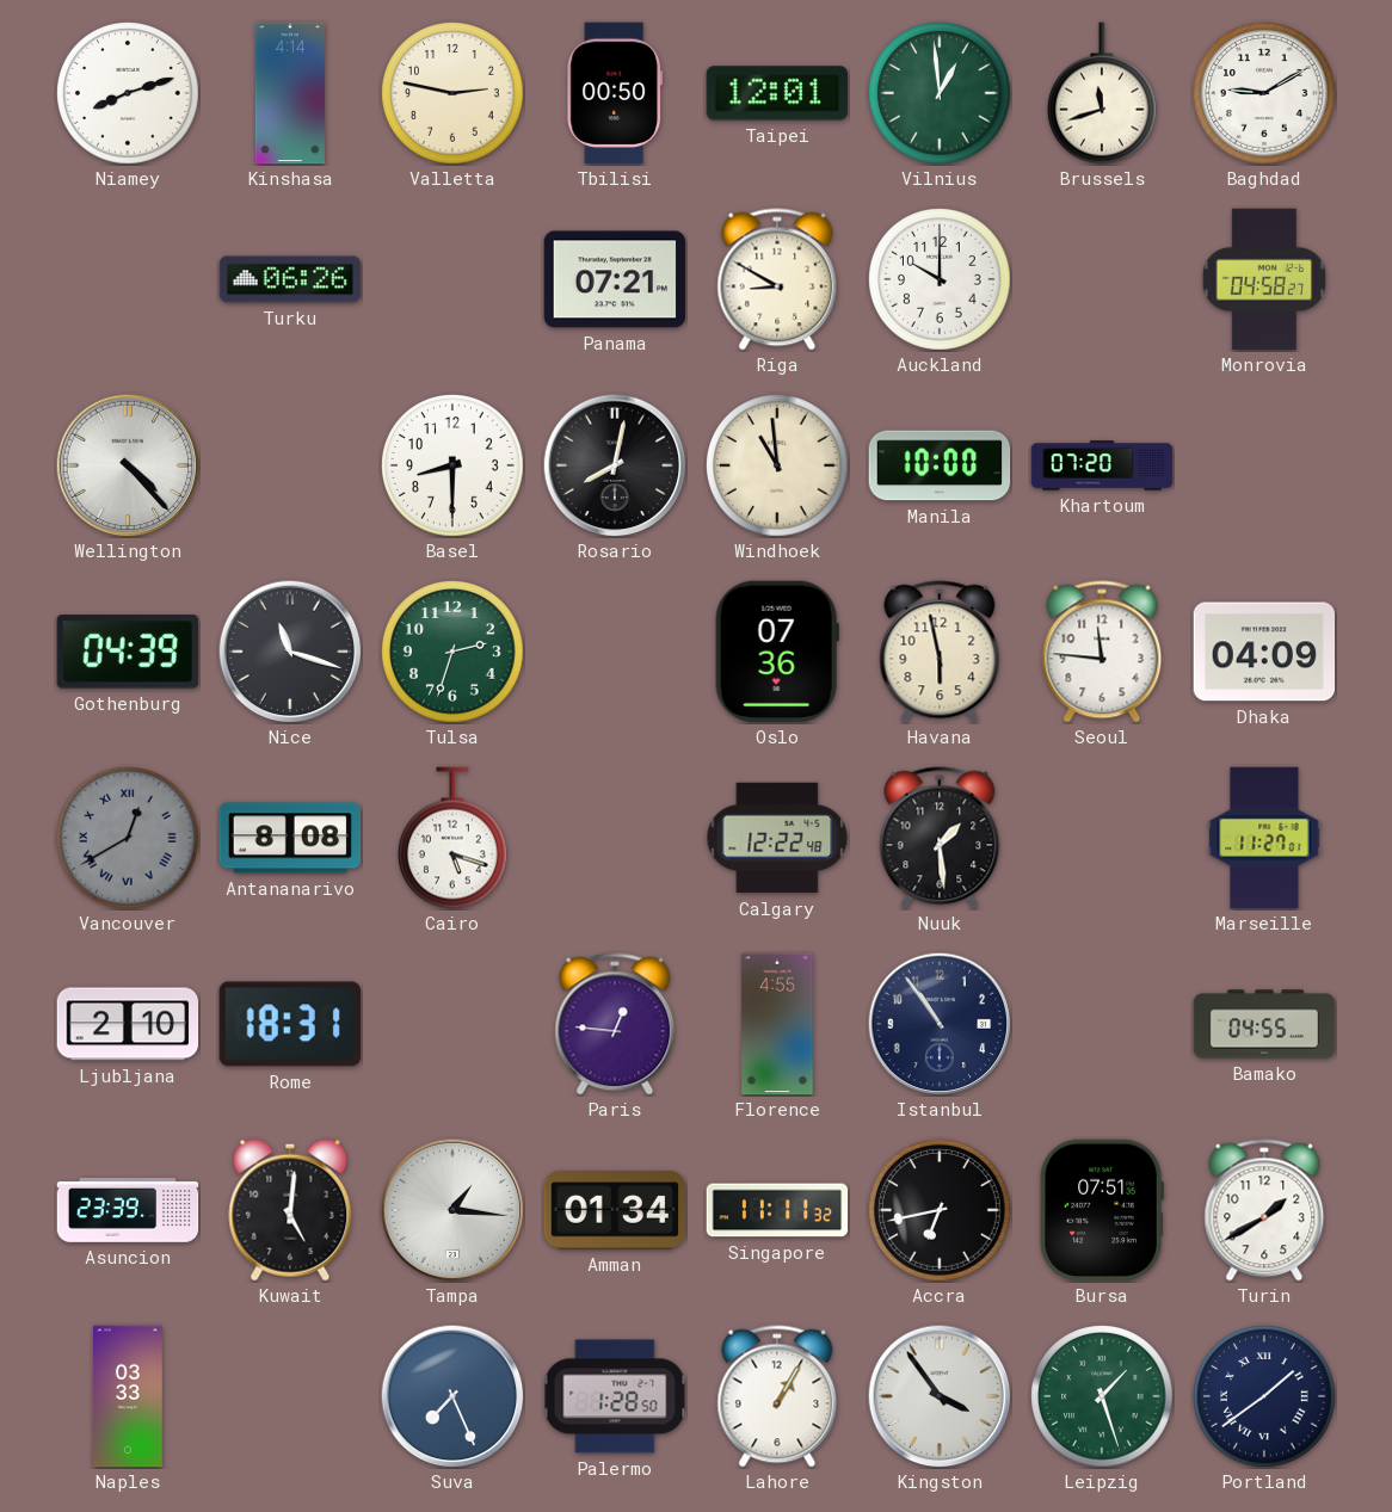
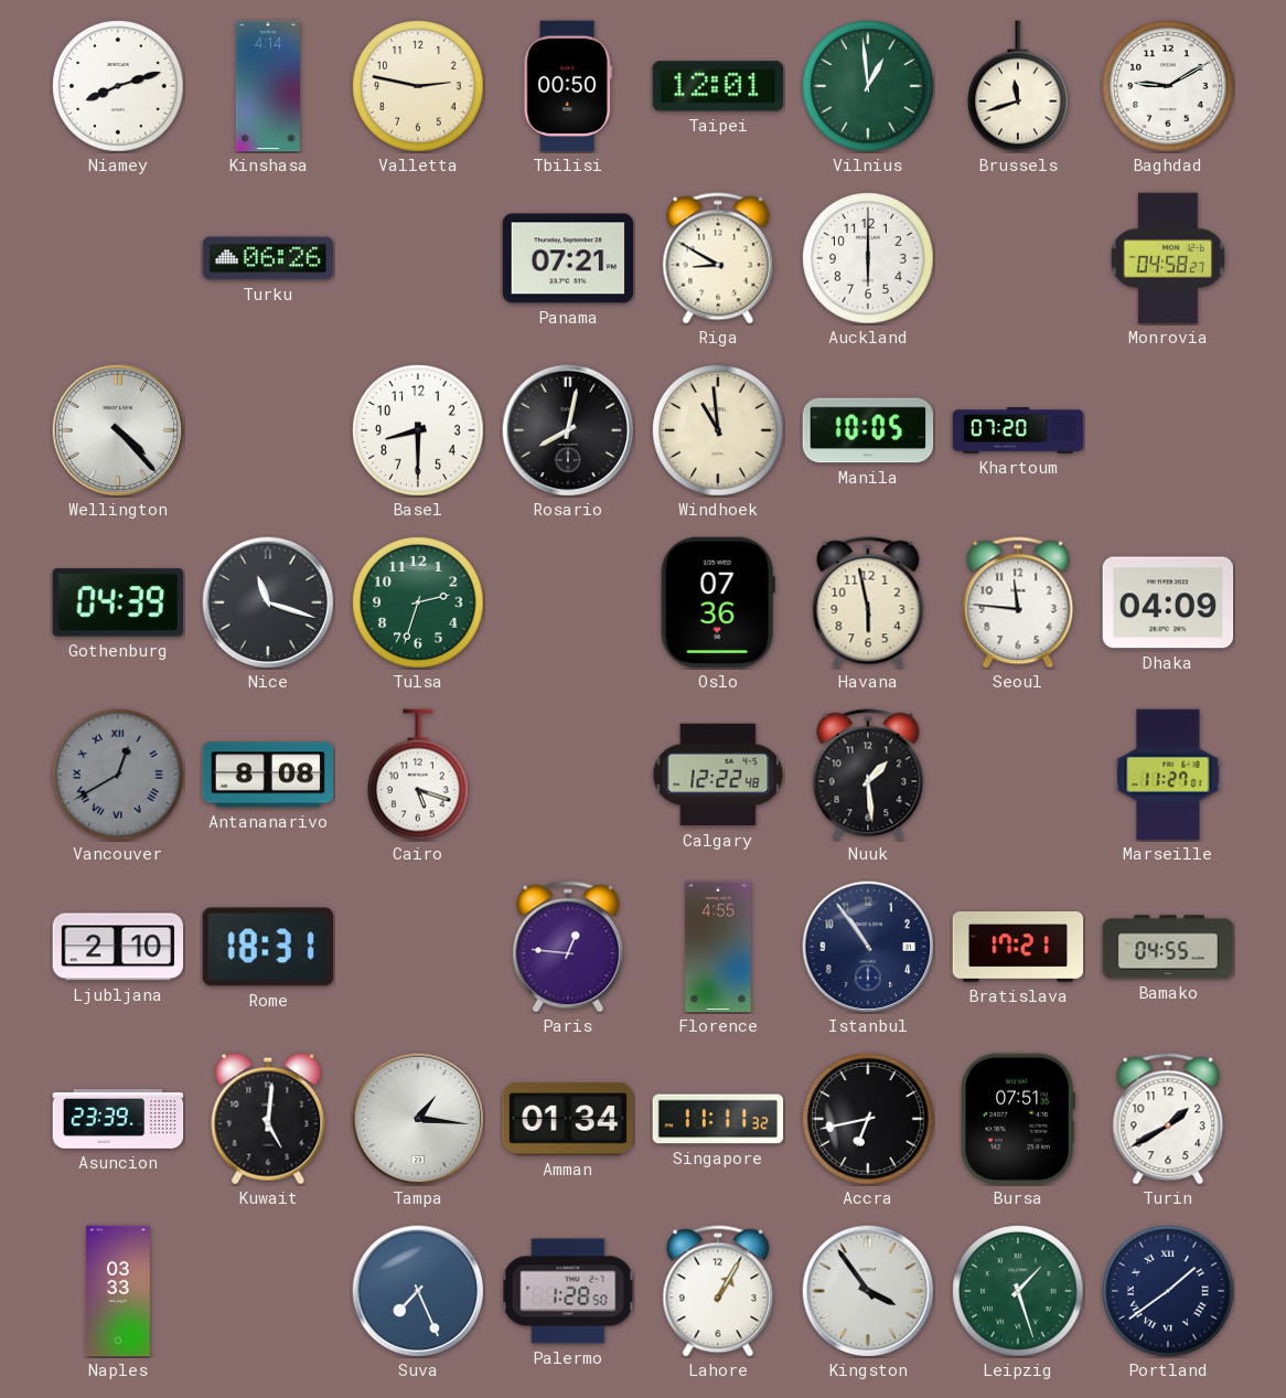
Auckland: 10:00 -> 6:00 (869, 259)
Manila: 10:00 -> 10:05 (868, 430)
Bratislava: none -> 17:21 (1018, 948)
